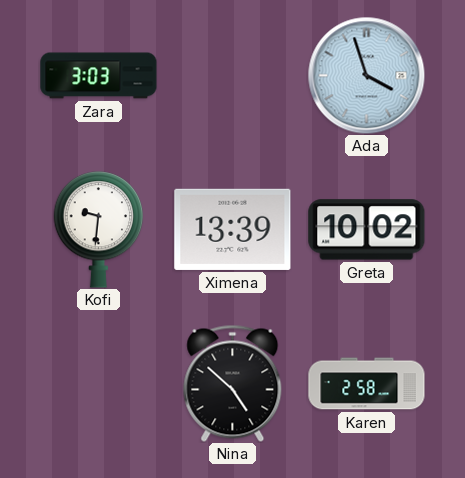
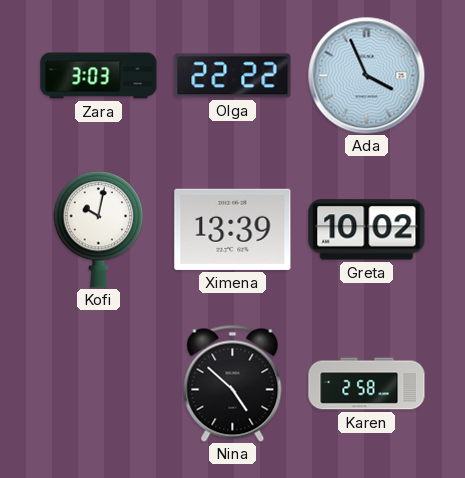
Olga: none -> 22:22 (233, 76)
Ada: 3:57 -> 3:56 (366, 75)
Kofi: 9:31 -> 10:02 (99, 230)
